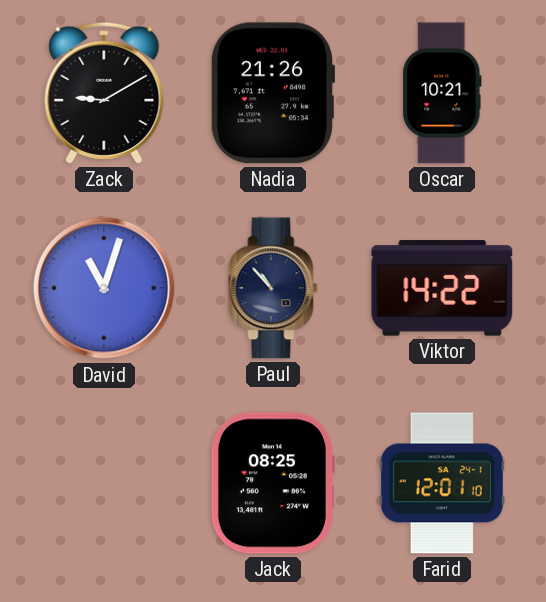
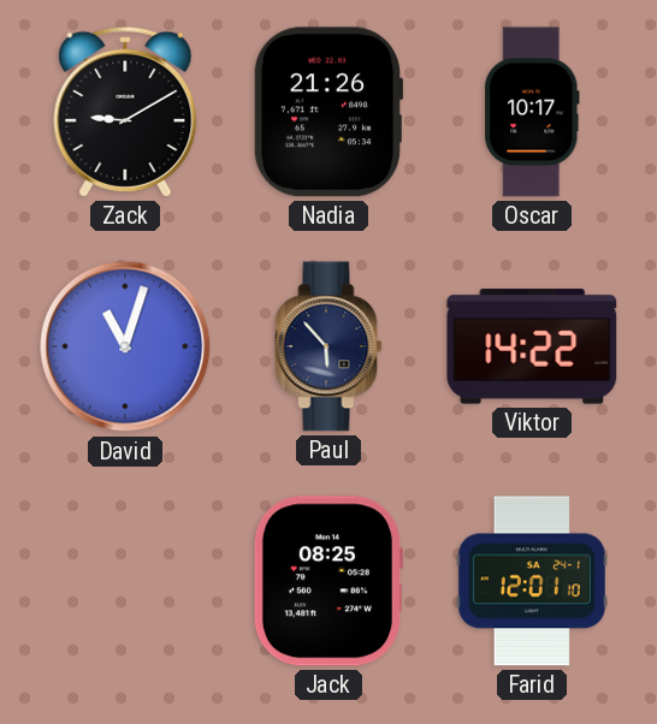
Oscar: 10:21 -> 10:17 (532, 112)
Paul: 10:53 -> 5:53 (328, 346)
